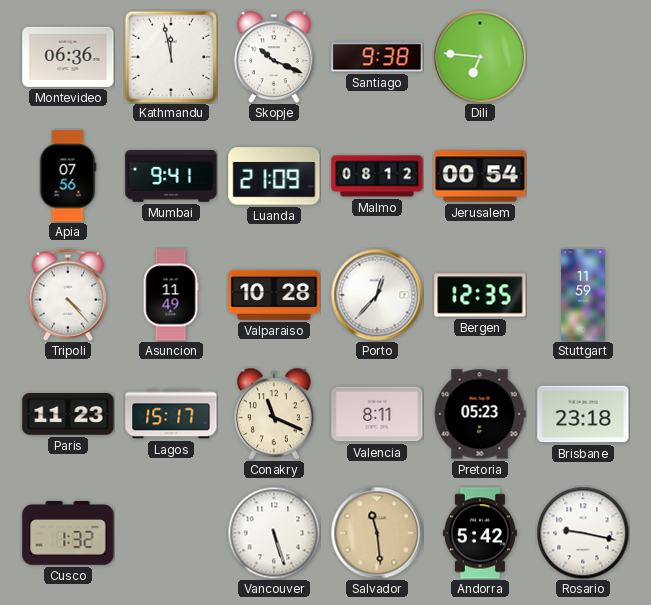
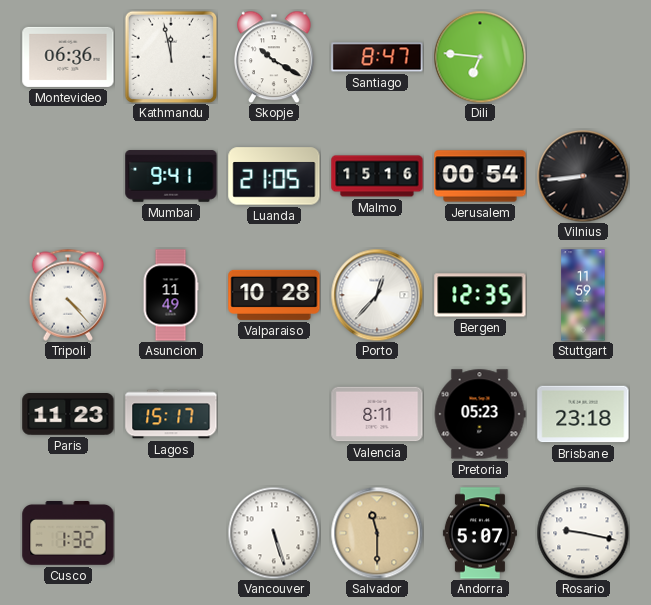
Skopje: 10:19 -> 10:20 (275, 57)
Santiago: 9:38 -> 8:47 (377, 57)
Apia: 07:56 -> none (68, 176)
Luanda: 21:09 -> 21:05 (274, 176)
Malmo: 08:12 -> 15:16 (377, 176)
Vilnius: none -> 8:44 (583, 176)
Conakry: 11:19 -> none (275, 414)
Salvador: 11:29 -> 11:30 (377, 533)
Andorra: 5:42 -> 5:07 (480, 533)
